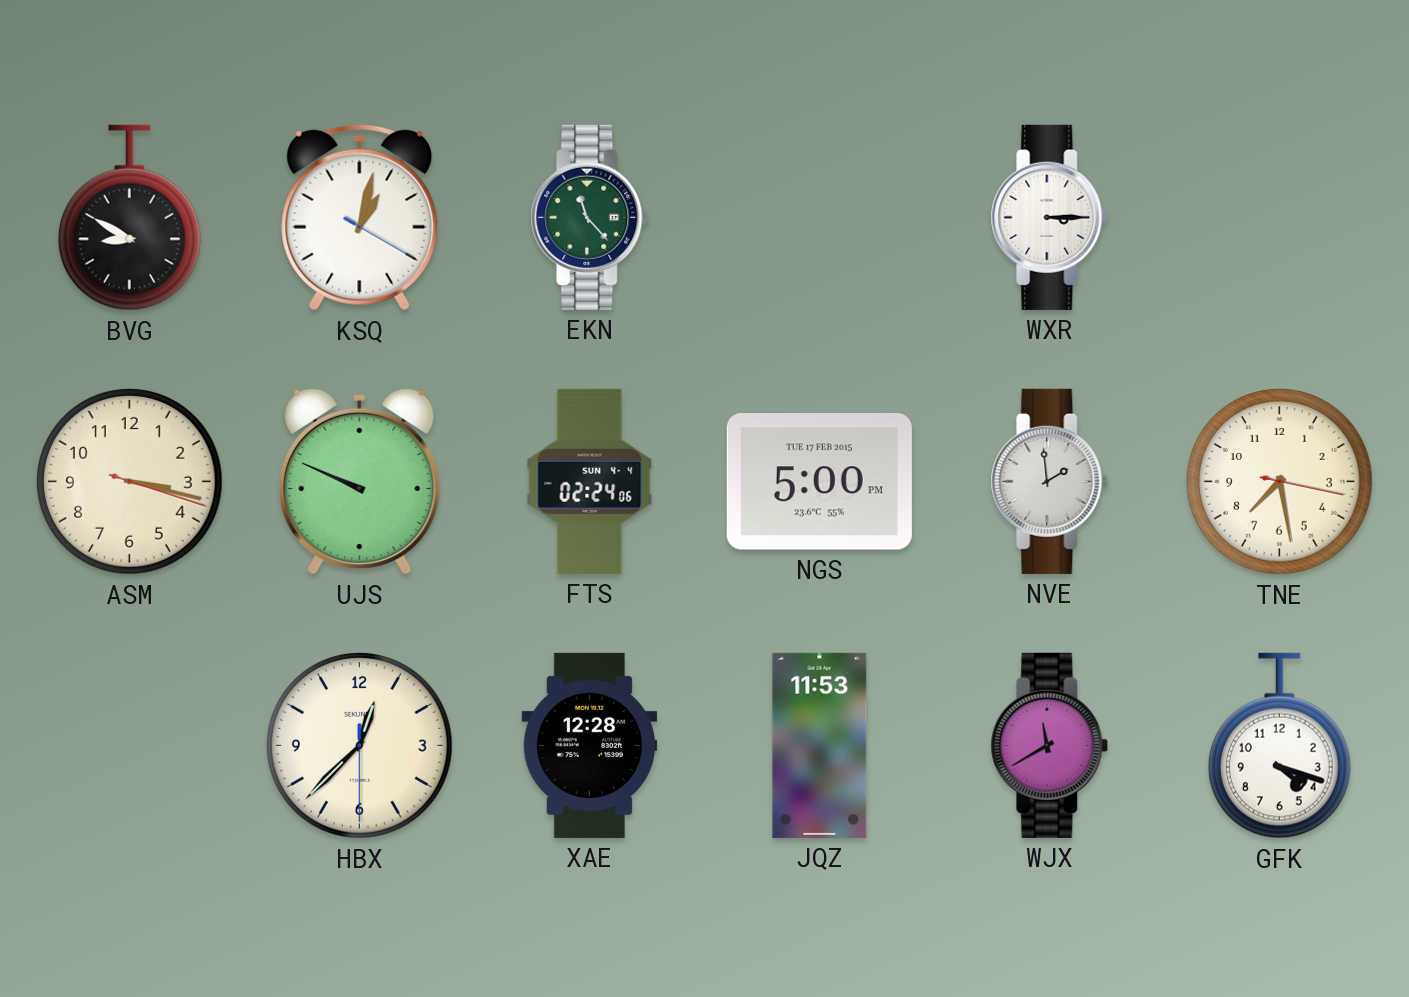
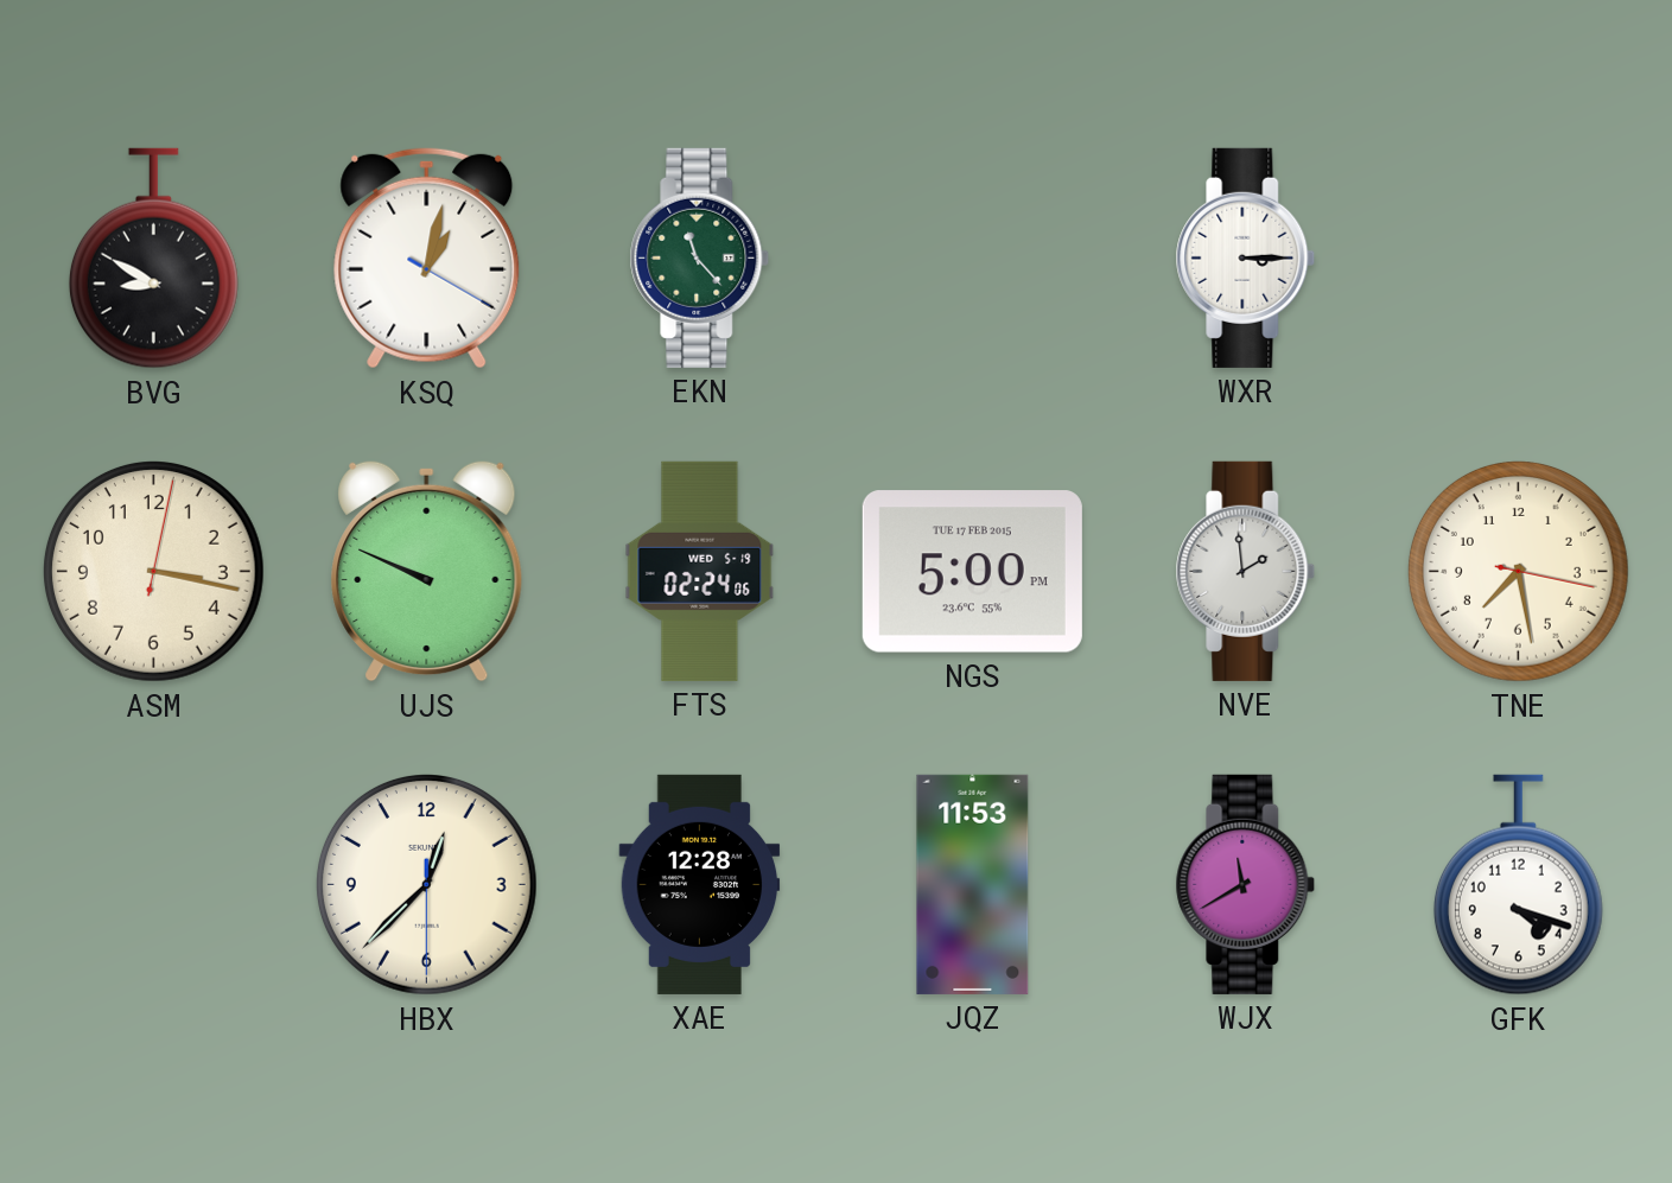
ASM: 3:17:18 -> 3:17:02 (153, 571)
FTS date: SUN 4-4 -> WED 5-19 (700, 571)
